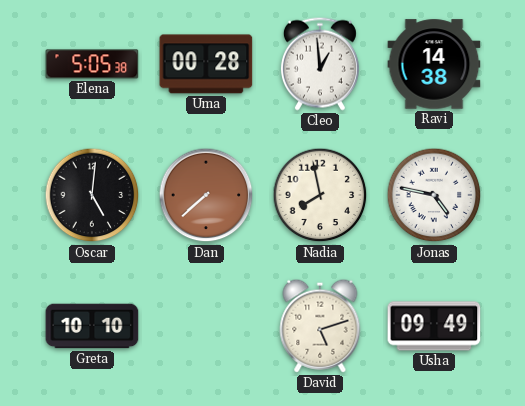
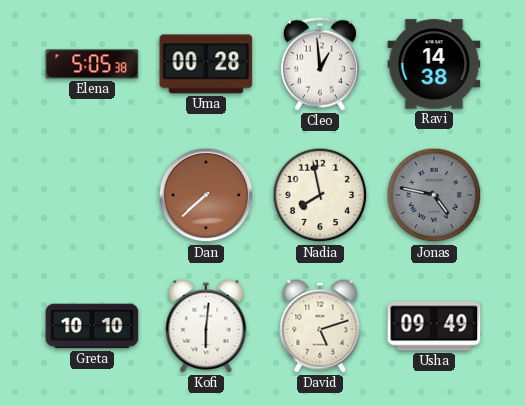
Oscar: 5:01 -> none (92, 195)
Jonas dial: white -> grey (434, 195)
Kofi: none -> 6:01 (206, 326)
